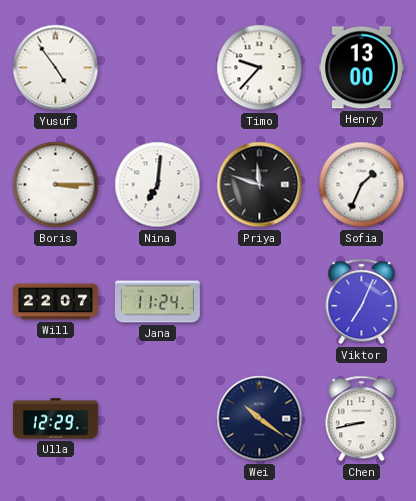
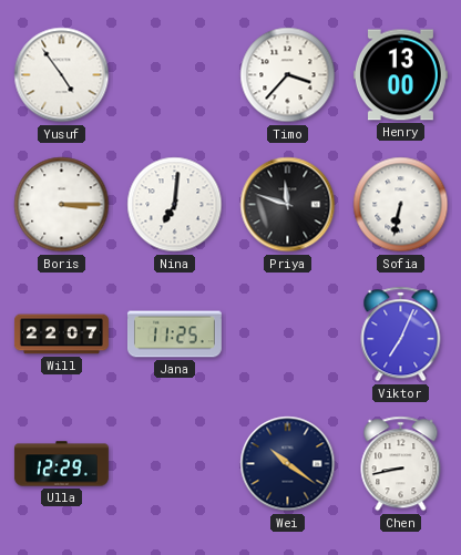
Timo: 9:37 -> 3:37 (288, 75)
Sofia: 1:34 -> 6:32 (401, 205)
Jana: 11:24 -> 11:25 (174, 335)
